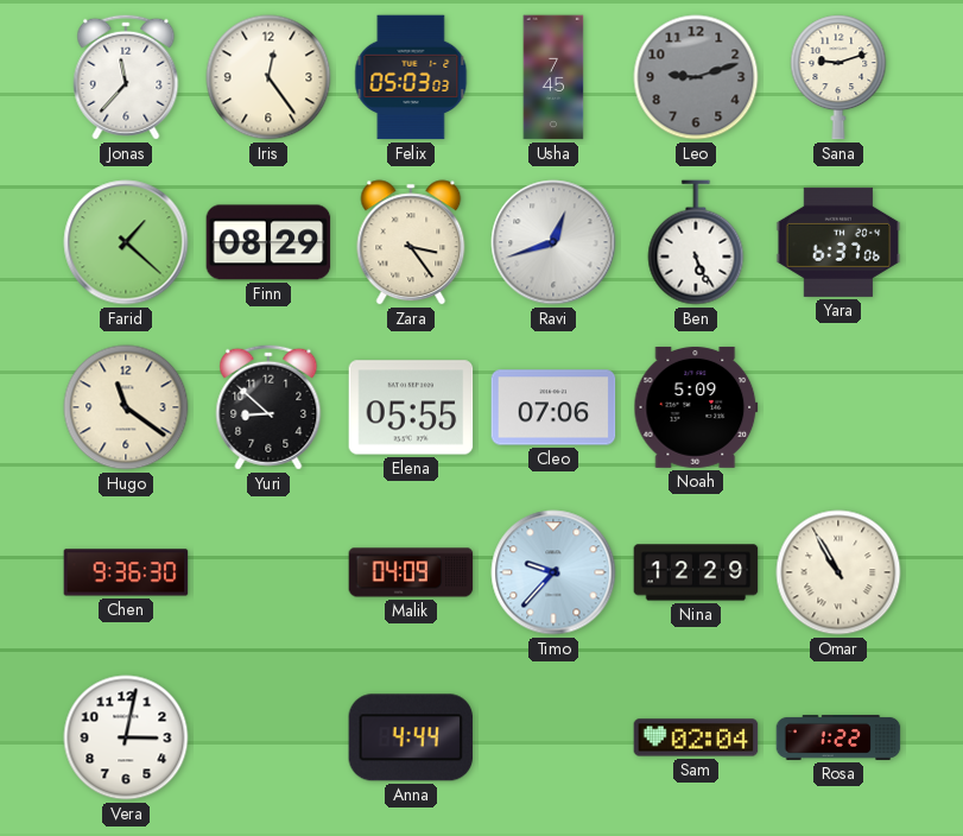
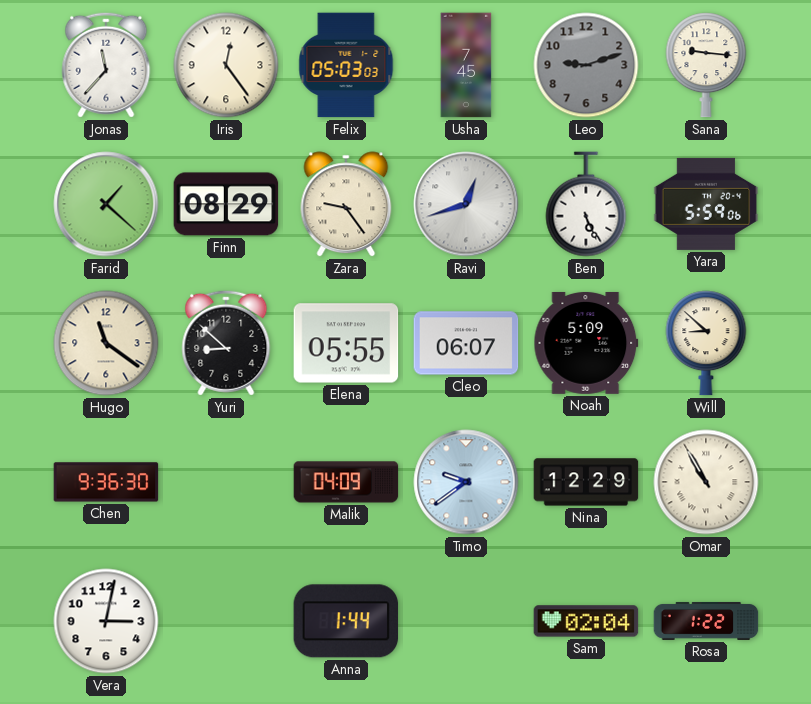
Sana: 9:12 -> 9:16 (706, 65)
Zara: 3:24 -> 9:24 (346, 204)
Yara: 6:37 -> 5:59 (706, 204)
Cleo: 07:06 -> 06:07 (466, 343)
Will: none -> 8:52 (706, 343)
Timo: 9:37 -> 9:39 (466, 482)
Anna: 4:44 -> 1:44 (346, 621)
